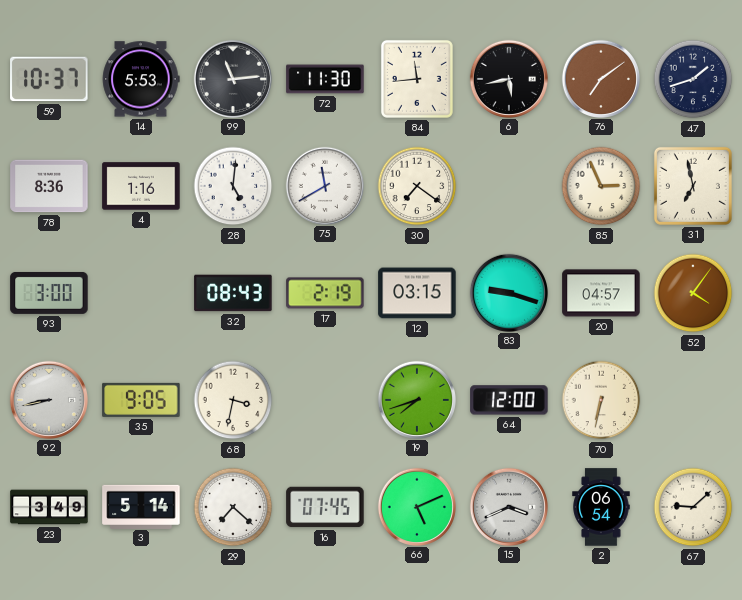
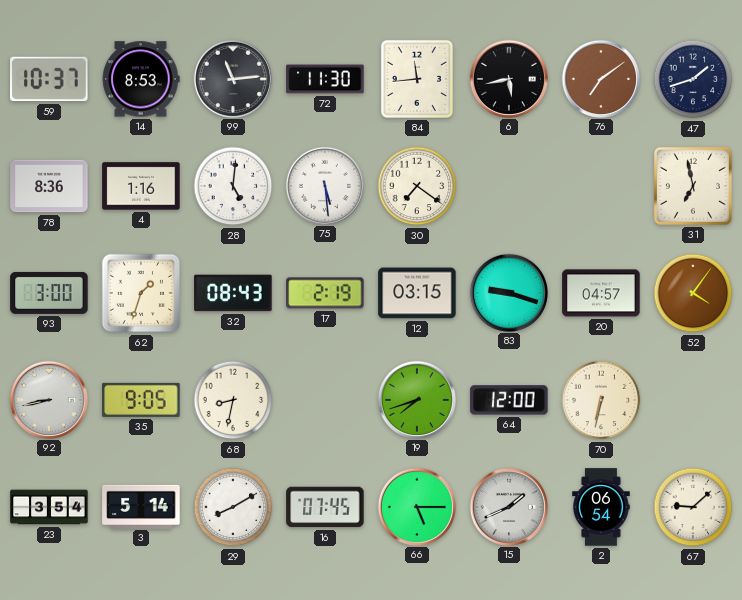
14: 5:53 -> 8:53 (141, 79)
75: 11:40 -> 5:29 (324, 185)
85: 2:56 -> none (601, 186)
62: none -> 1:33 (141, 293)
68: 3:32 -> 8:32 (233, 400)
23: 3:49 -> 3:54 (49, 507)
29: 7:22 -> 8:10 (233, 507)
66: 5:11 -> 5:15 (416, 506)
15: 3:41 -> 1:41 (508, 506)
